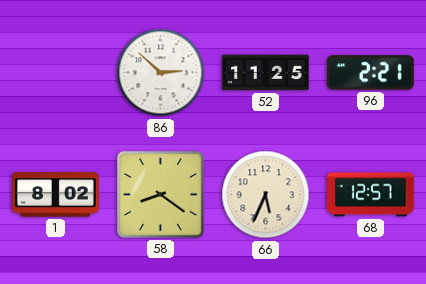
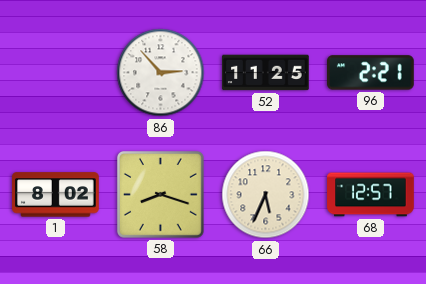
86: 2:52 -> 2:53 (161, 73)
58: 8:21 -> 8:18 (160, 194)
